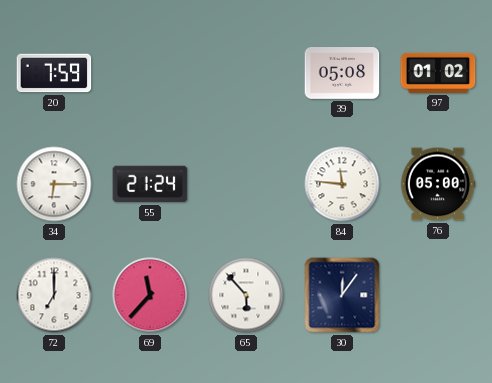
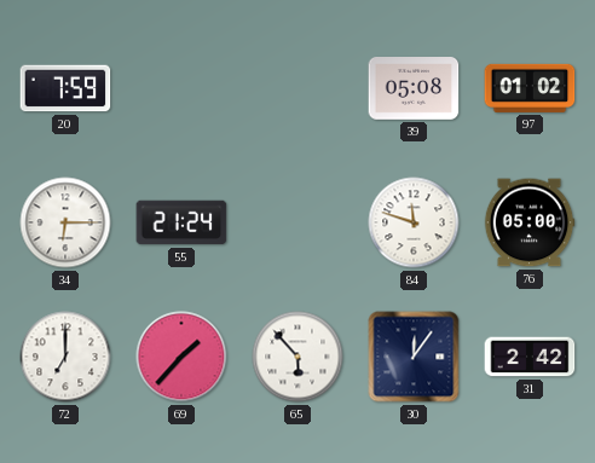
84: 11:46 -> 11:48 (414, 222)
69: 11:37 -> 1:37 (181, 357)
31: none -> 2:42 (530, 357)
